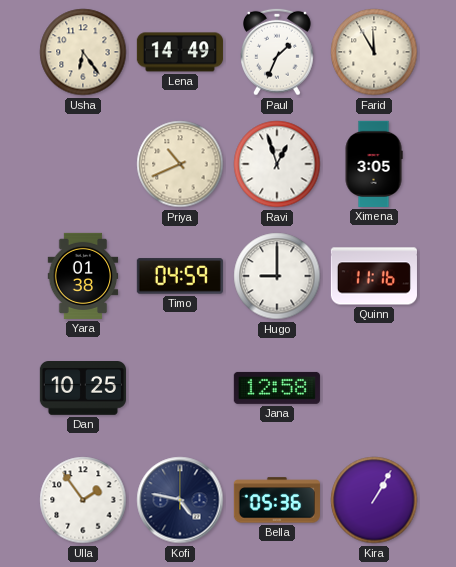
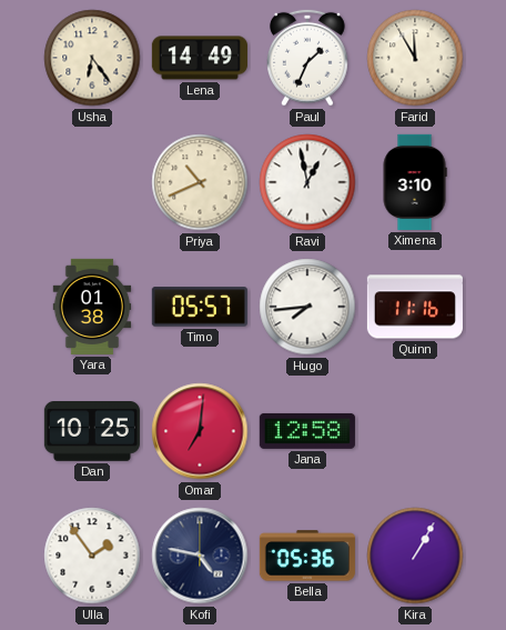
Ravi: 12:57 -> 12:58 (307, 182)
Ximena: 3:05 -> 3:10 (415, 182)
Timo: 04:59 -> 05:57 (200, 307)
Hugo: 9:00 -> 7:44 (307, 307)
Omar: none -> 7:01 (200, 431)
